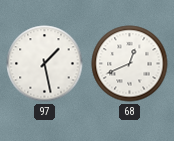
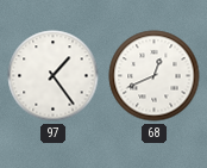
97: 1:28 -> 1:24 (54, 76)
